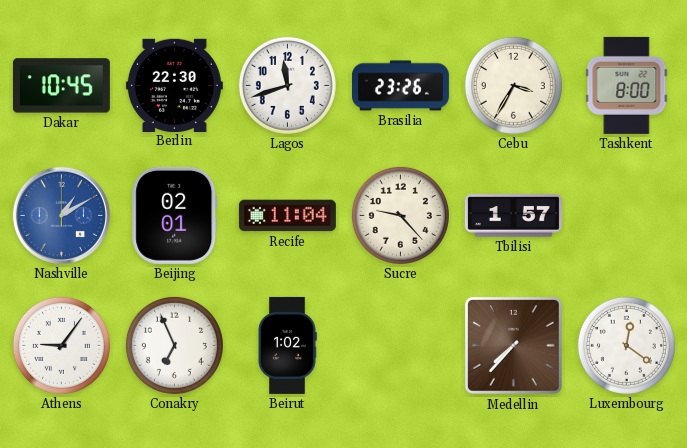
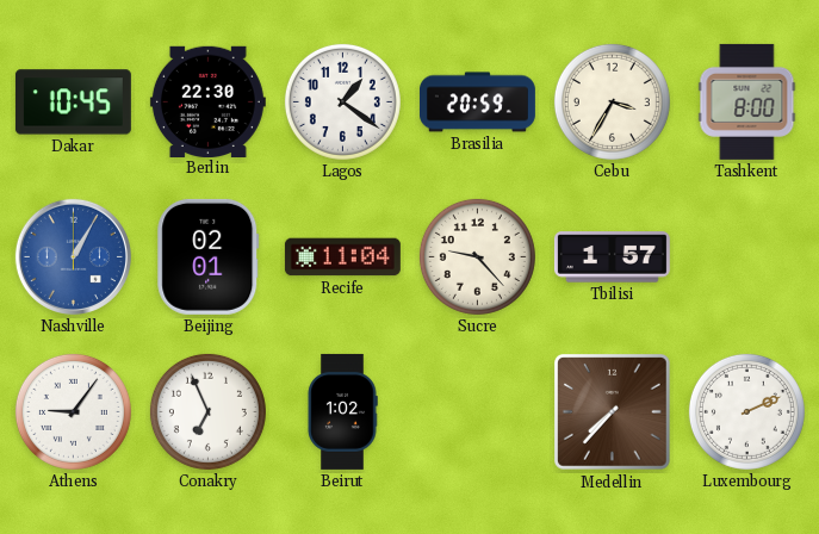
Lagos: 11:42 -> 1:21 (342, 101)
Brasilia: 23:26 -> 20:59 (477, 103)
Nashville: 1:10 -> 1:05 (73, 256)
Luxembourg: 12:21 -> 2:11 (746, 411)
